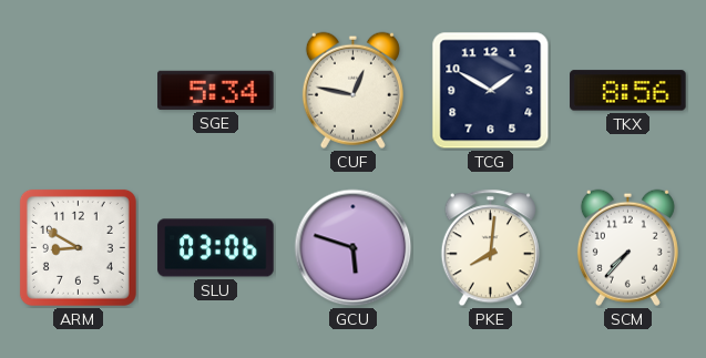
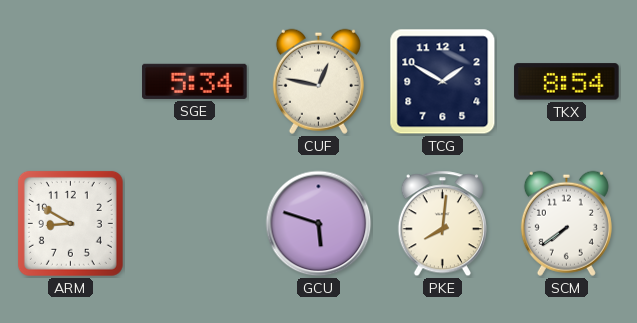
TKX: 8:56 -> 8:54 (567, 82)
SLU: 03:06 -> none (216, 248)
SCM: 7:37 -> 7:39 (566, 223)
